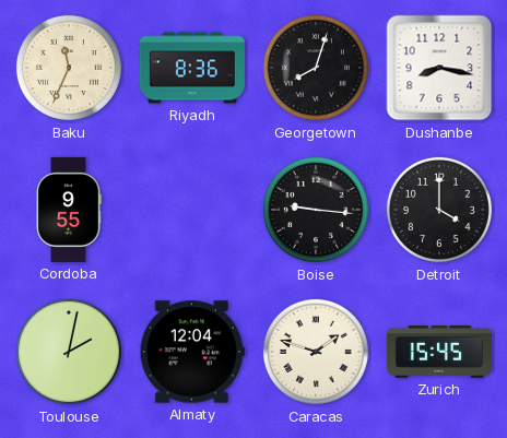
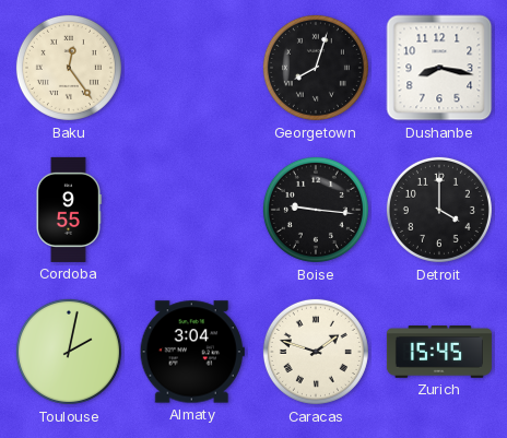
Baku: 11:34 -> 12:24 (69, 68)
Riyadh: 8:36 -> none (192, 68)
Almaty: 12:04 -> 3:04 (192, 352)
